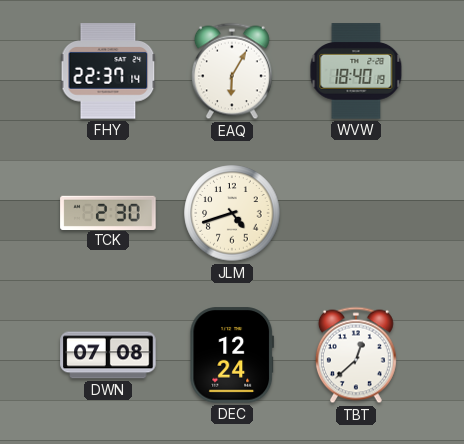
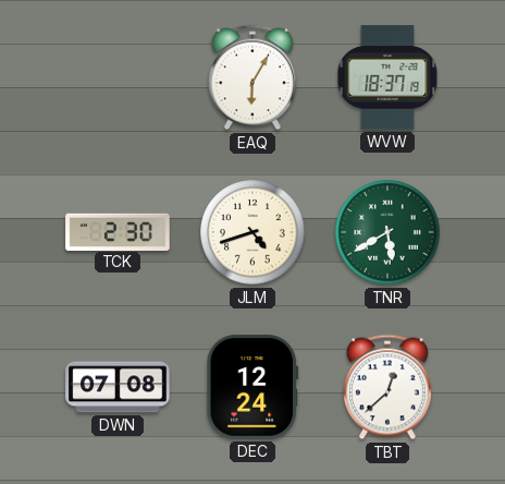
FHY: 22:37 -> none (108, 71)
WVW: 18:40 -> 18:37 (387, 77)
TNR: none -> 5:40 (387, 232)
